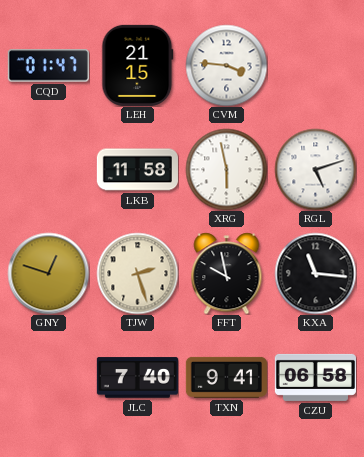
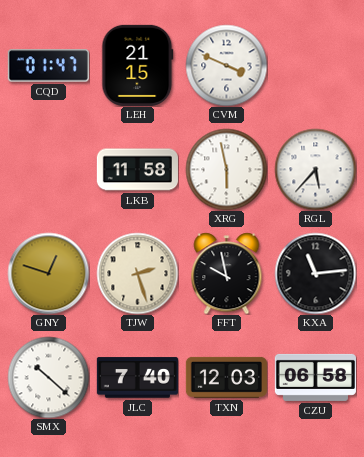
CVM: 3:46 -> 3:49 (226, 65)
RGL: 5:12 -> 5:37 (315, 169)
KXA: 11:16 -> 11:14 (315, 273)
SMX: none -> 10:22 (48, 377)
TXN: 9:41 -> 12:03 (226, 377)
